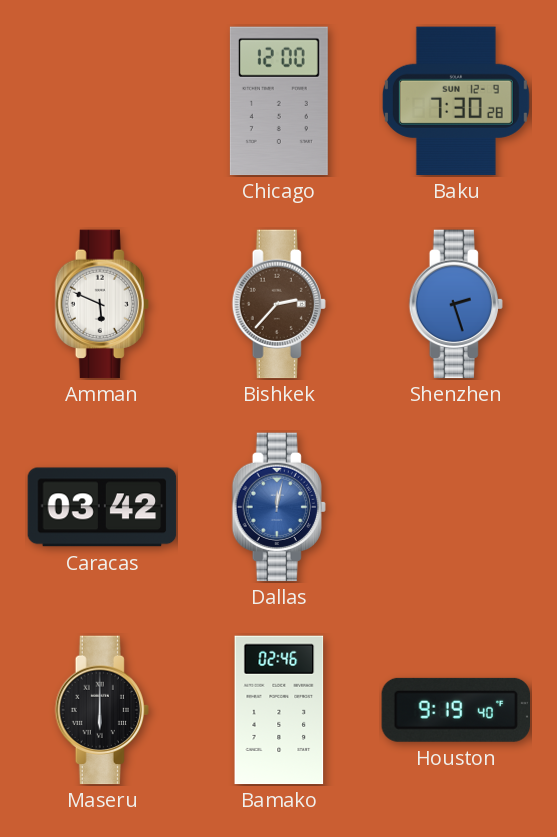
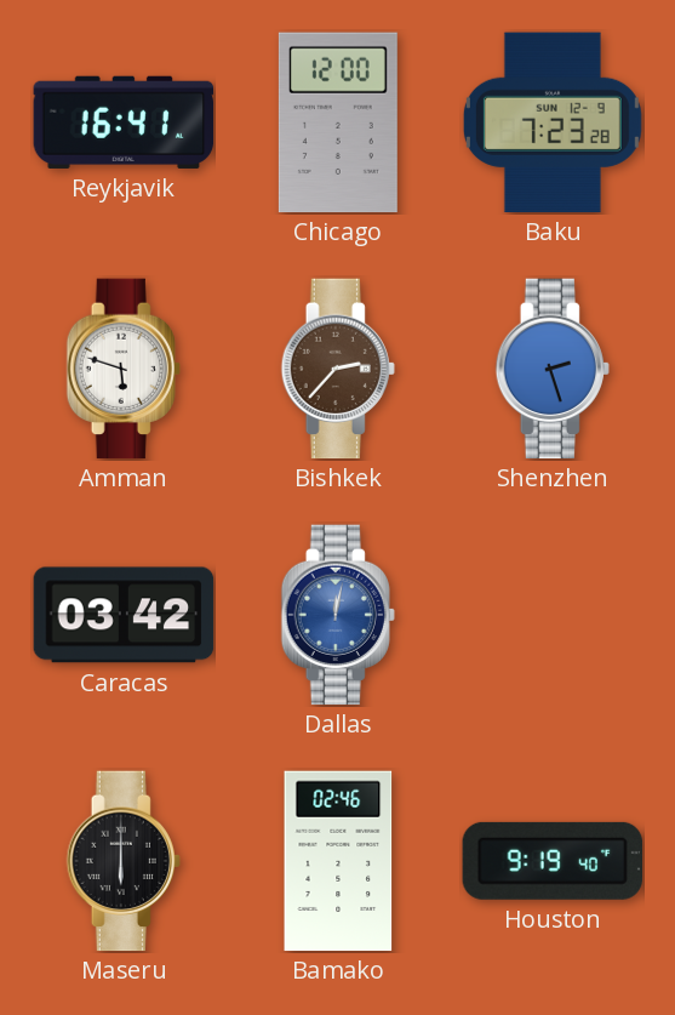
Reykjavik: none -> 16:41 (124, 122)
Baku: 7:30 -> 7:23 (553, 122)
Amman: 5:49 -> 5:48 (124, 369)
